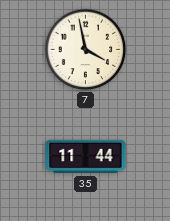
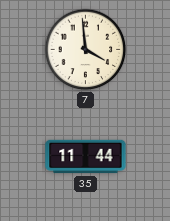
7: 3:58 -> 3:59 (86, 50)
